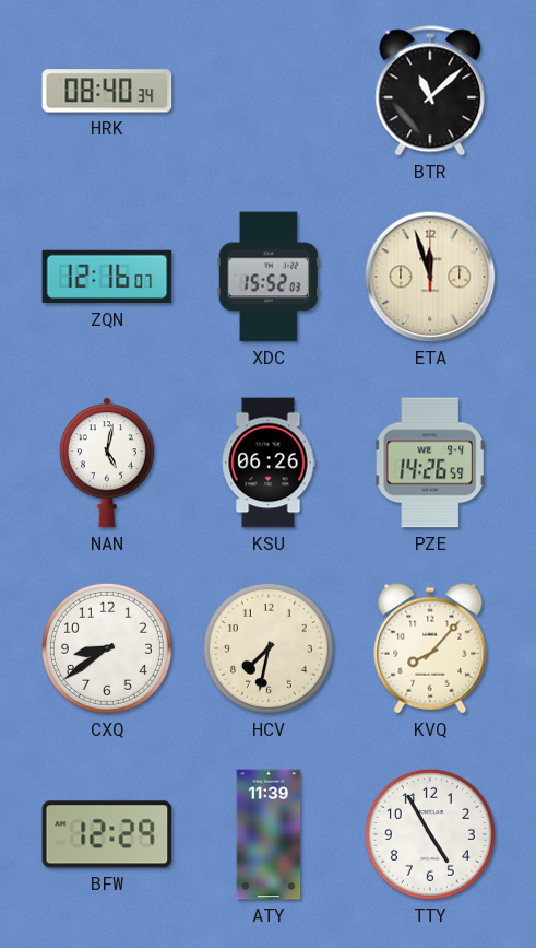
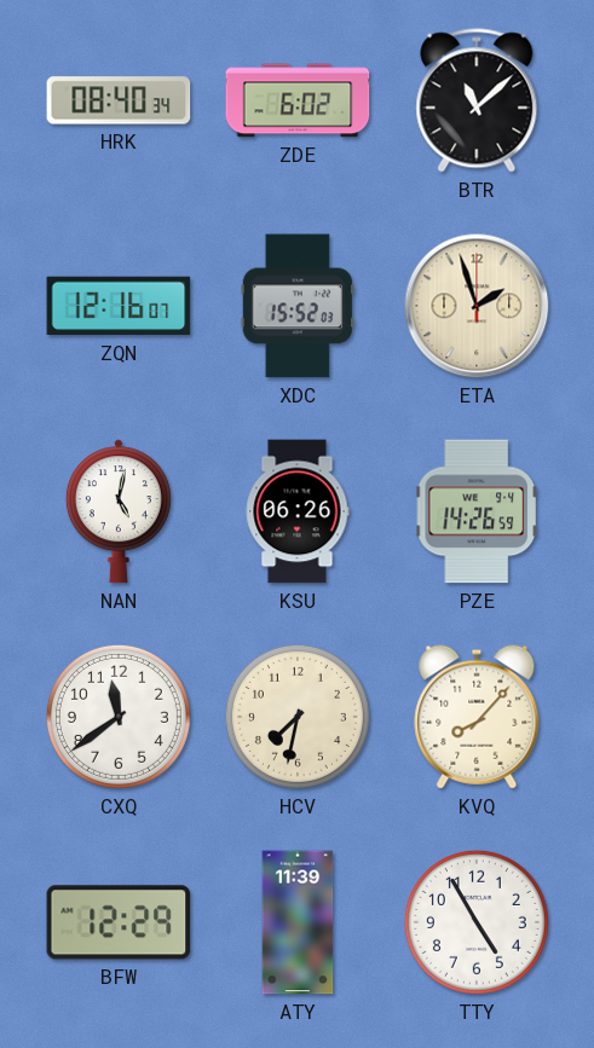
ZDE: none -> 6:02 (298, 100)
ETA: 11:57 -> 1:57 (477, 306)
CXQ: 8:39 -> 11:39 (119, 717)
